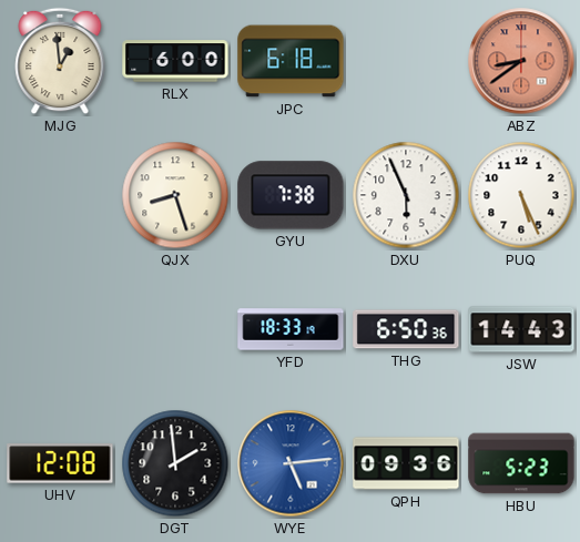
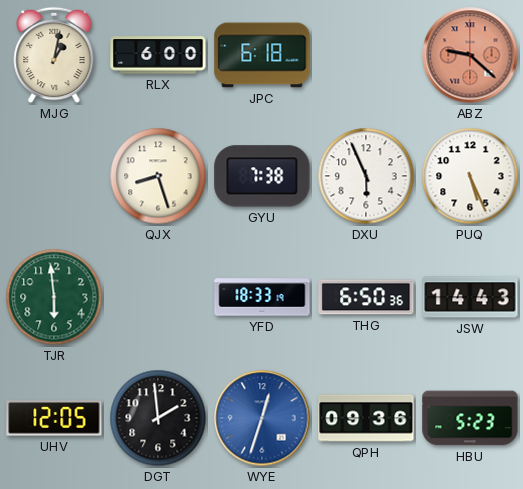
MJG: 12:59 -> 1:02 (54, 55)
ABZ: 8:39 -> 9:22 (470, 55)
TJR: none -> 5:59 (54, 297)
UHV: 12:08 -> 12:05 (54, 418)
WYE: 5:14 -> 12:33 (262, 418)
